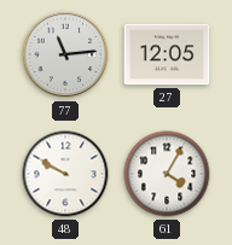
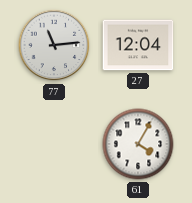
27: 12:05 -> 12:04 (138, 45)
48: 9:50 -> none (65, 174)
